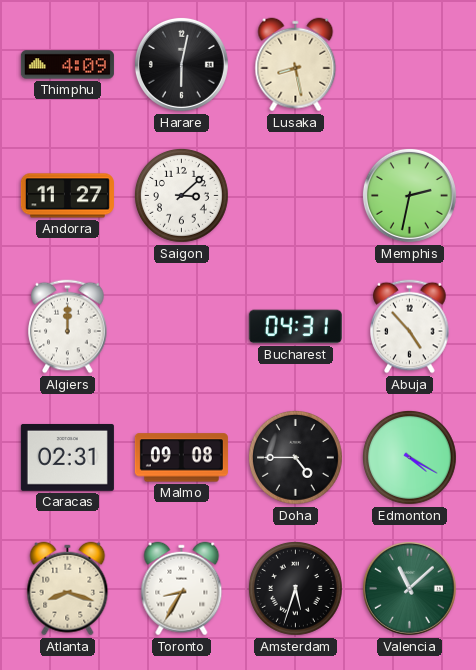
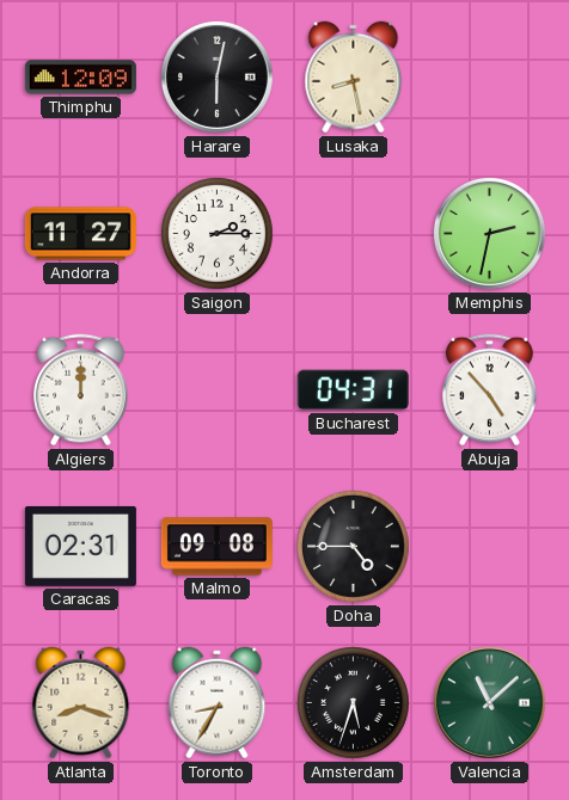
Thimphu: 4:09 -> 12:09 (80, 78)
Saigon: 3:08 -> 2:15 (218, 234)
Edmonton: 4:20 -> none (410, 458)
